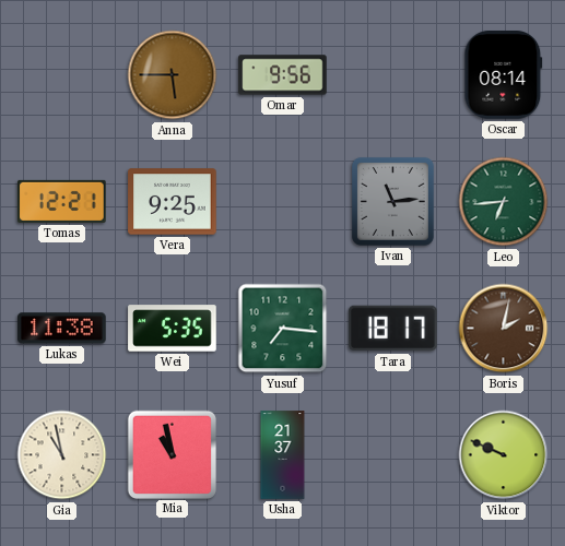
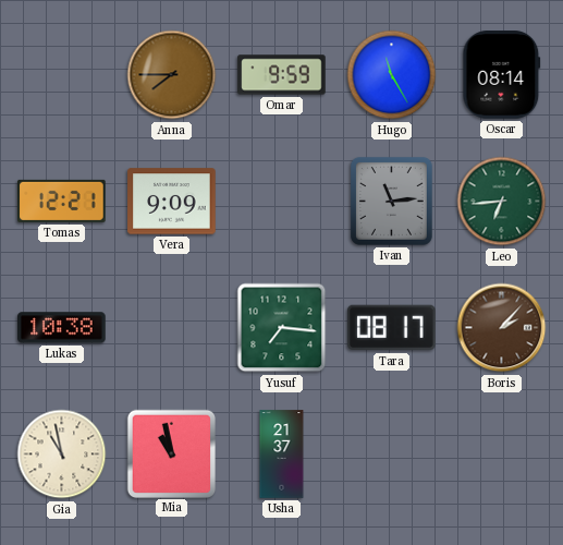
Anna: 5:45 -> 7:45 (172, 75)
Omar: 9:56 -> 9:59 (282, 75)
Hugo: none -> 11:25 (392, 75)
Vera: 9:25 -> 9:09 (172, 202)
Lukas: 11:38 -> 10:38 (62, 328)
Wei: 5:35 -> none (173, 329)
Tara: 18:17 -> 08:17 (392, 328)
Boris: 2:02 -> 2:07 (502, 328)
Viktor: 9:49 -> none (504, 455)
